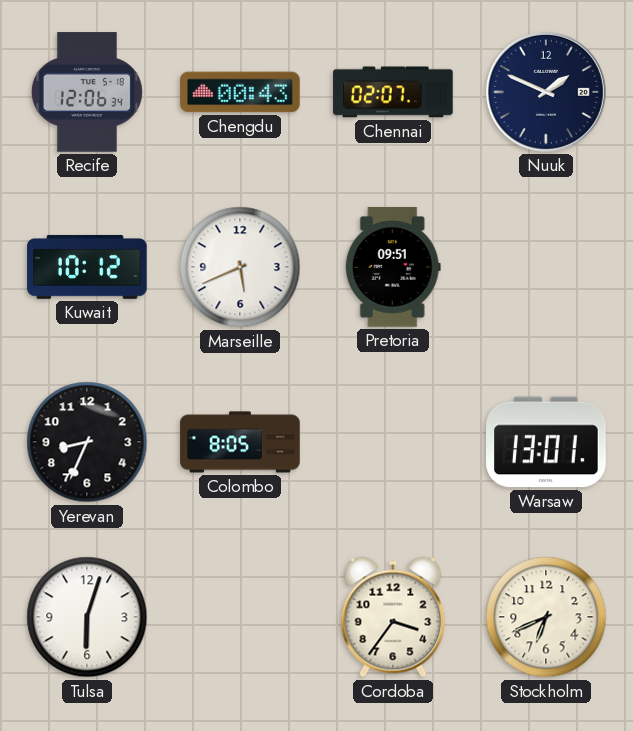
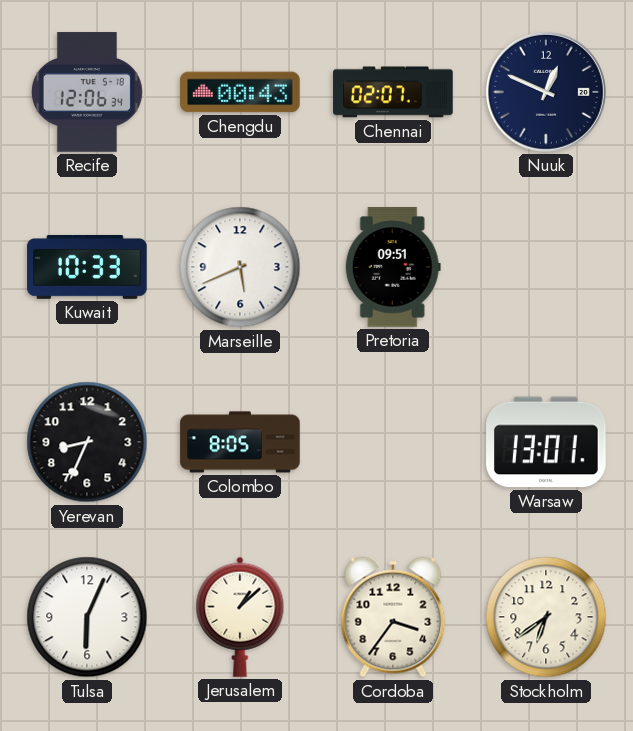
Nuuk: 1:49 -> 12:49 (546, 92)
Kuwait: 10:12 -> 10:33 (87, 267)
Tulsa: 6:03 -> 6:04 (87, 617)
Jerusalem: none -> 1:08 (240, 617)
Stockholm: 6:41 -> 6:39 (546, 617)
